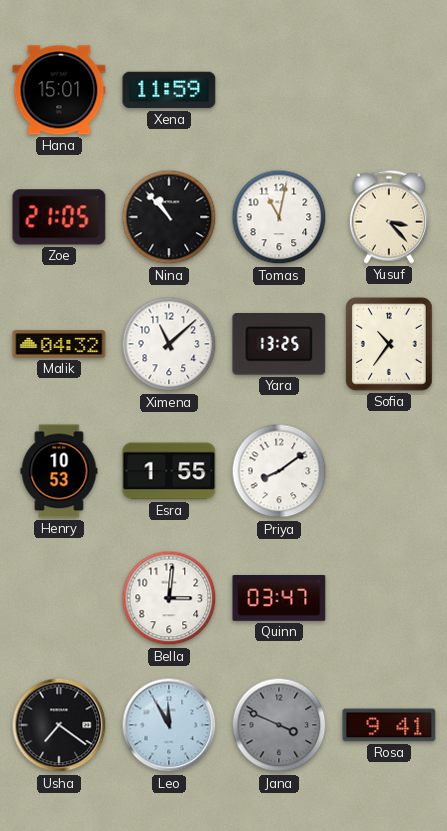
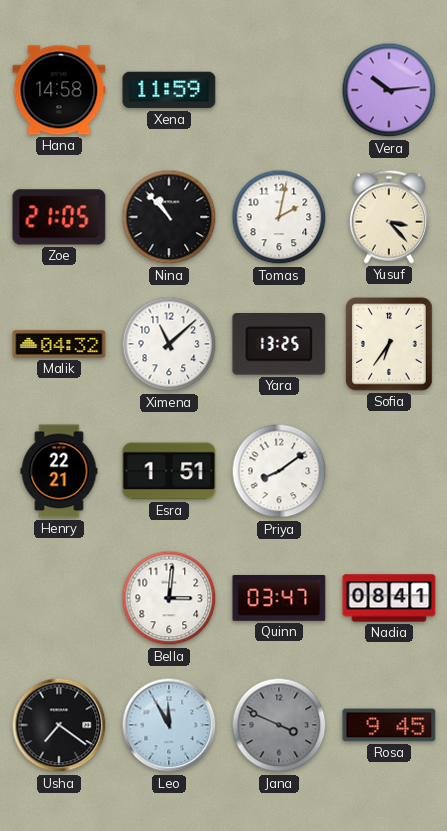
Hana: 15:01 -> 14:58 (59, 90)
Vera: none -> 10:14 (389, 90)
Tomas: 11:02 -> 2:02 (279, 217)
Sofia: 10:36 -> 6:36 (389, 344)
Henry: 10:53 -> 22:21 (59, 471)
Esra: 1:55 -> 1:51 (169, 471)
Nadia: none -> 08:41 (389, 598)
Rosa: 9:41 -> 9:45 (389, 725)
